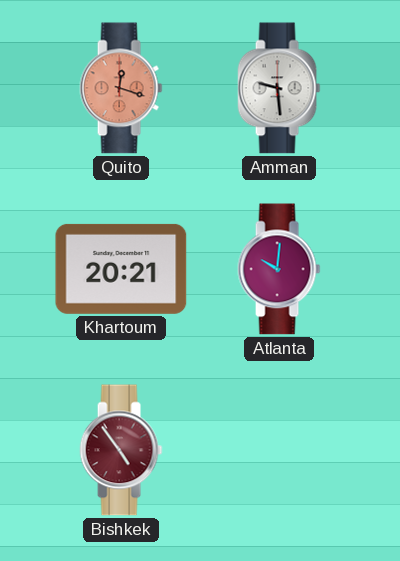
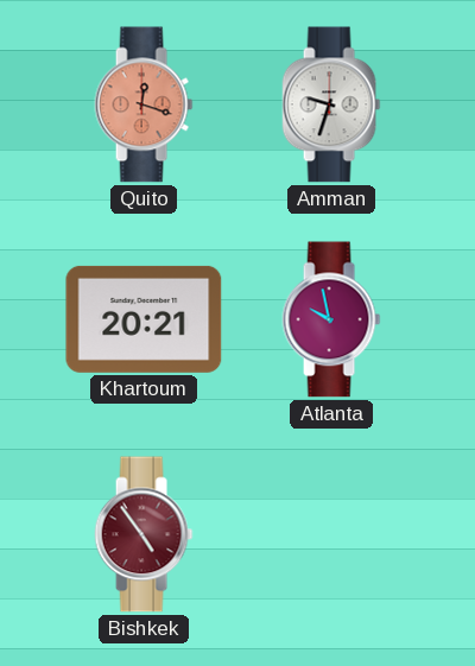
Amman: 9:29 -> 9:33 (331, 104)
Atlanta: 10:01 -> 9:58 (331, 319)
